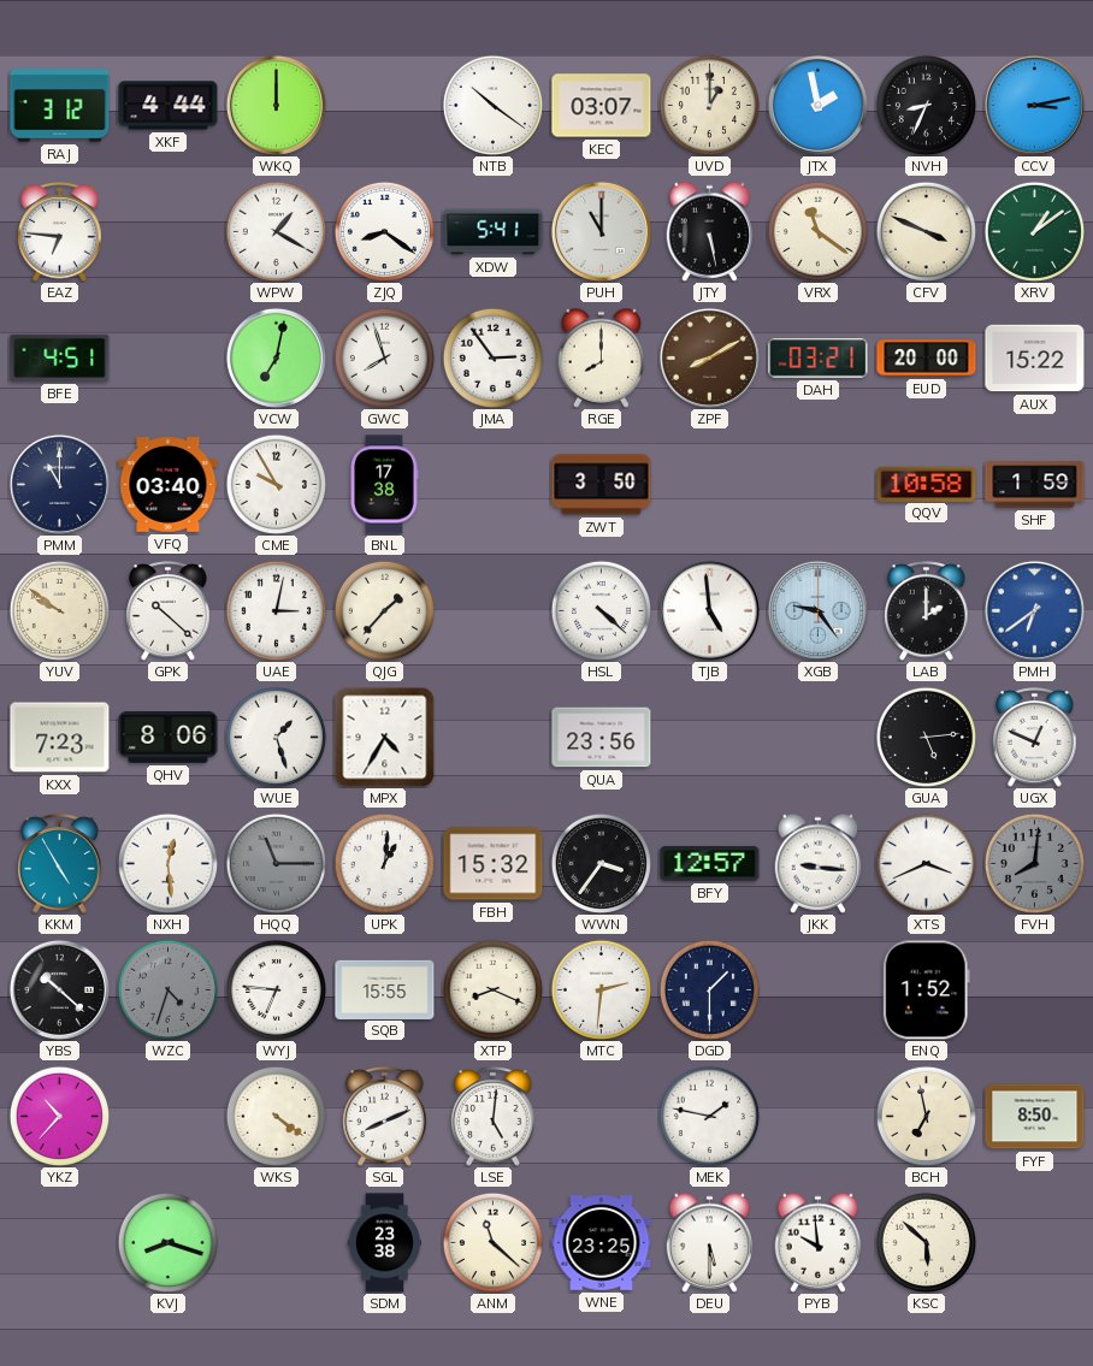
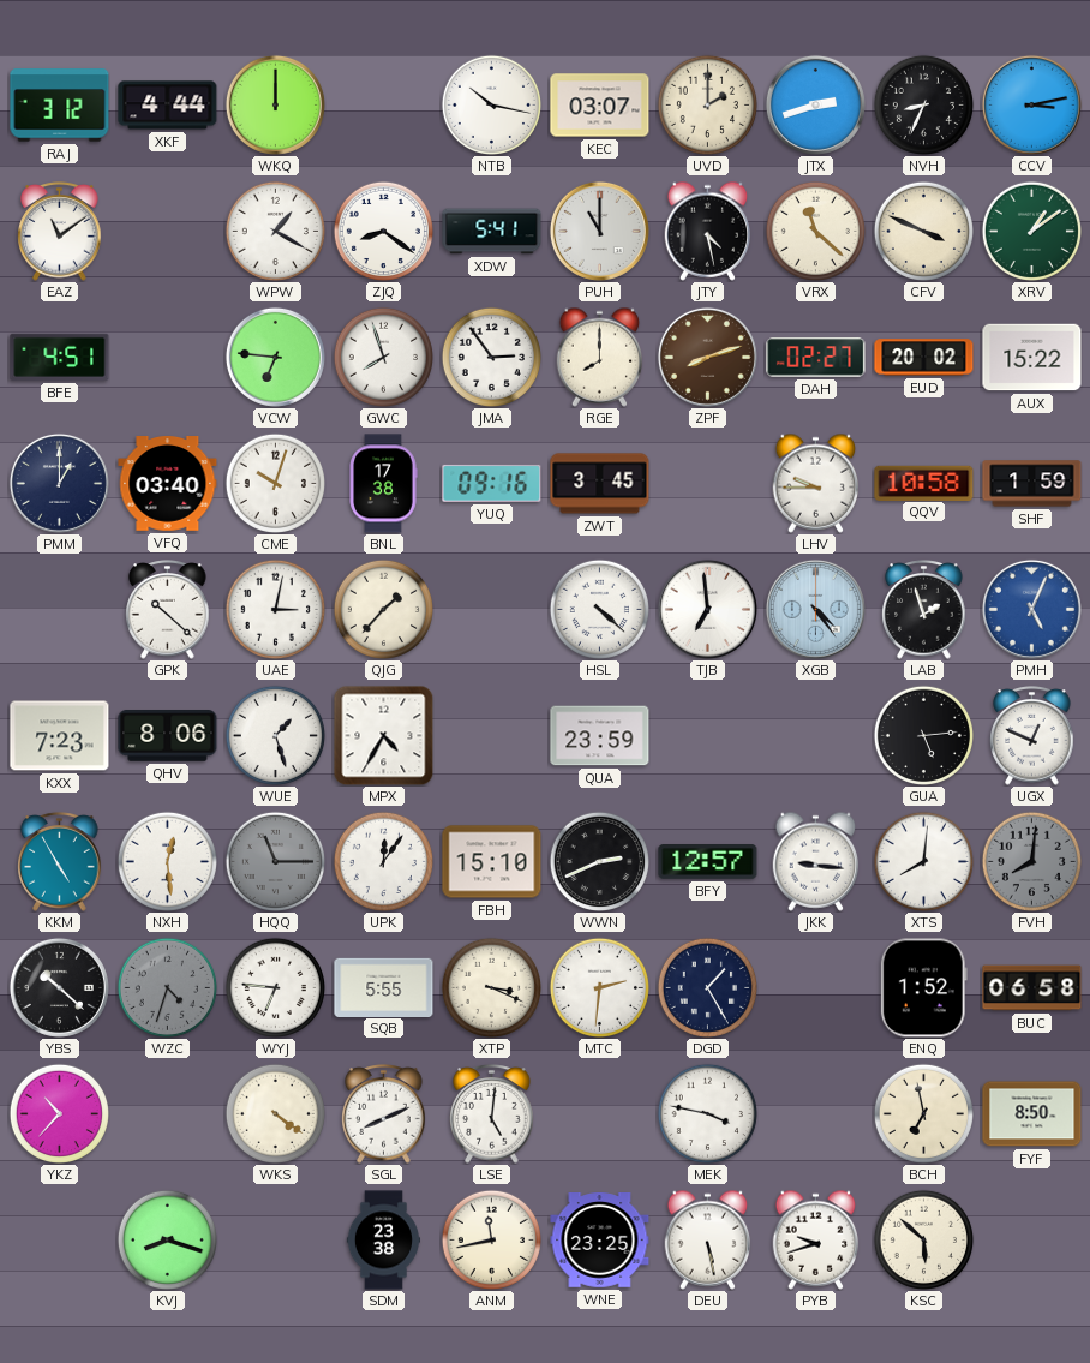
NTB: 10:21 -> 10:17 (491, 104)
UVD: 1:00 -> 2:00 (707, 104)
JTX: 1:58 -> 2:42 (815, 104)
EAZ: 6:46 -> 11:09 (60, 232)
JTY: 5:28 -> 4:28 (708, 231)
VRX: 11:21 -> 11:22 (815, 231)
VCW: 7:02 -> 6:46 (275, 357)
ZPF: 8:10 -> 8:12 (707, 357)
DAH: 03:21 -> 02:27 (816, 358)
EUD: 20:00 -> 20:02 (924, 358)
PMM: 11:00 -> 1:00 (59, 483)
CME: 9:55 -> 10:03 (275, 483)
YUQ: none -> 09:16 (492, 483)
ZWT: 3:50 -> 3:45 (600, 484)
LHV: none -> 9:45 (816, 483)
YUV: 9:51 -> none (59, 610)
TJB: 4:59 -> 6:59 (707, 609)
XGB: 9:24 -> 4:24 (815, 609)
LAB: 2:00 -> 1:57 (924, 610)
PMH: 6:39 -> 5:04 (1031, 609)
QUA: 23:56 -> 23:59 (600, 736)
UPK: 1:01 -> 12:06 (383, 861)
FBH: 15:32 -> 15:10 (492, 862)
WWN: 3:36 -> 2:41 (599, 861)
XTS: 3:41 -> 8:01 (923, 861)
SQB: 15:55 -> 5:55 (384, 987)
XTP: 8:19 -> 3:19 (491, 987)
DGD: 1:30 -> 1:25 (707, 987)
BUC: none -> 06:58 (1032, 988)
MEK: 1:47 -> 3:47 (707, 1113)
ANM: 11:22 -> 11:43 (491, 1239)
DEU: 5:30 -> 5:28 (708, 1239)
PYB: 9:59 -> 9:42 (816, 1239)
